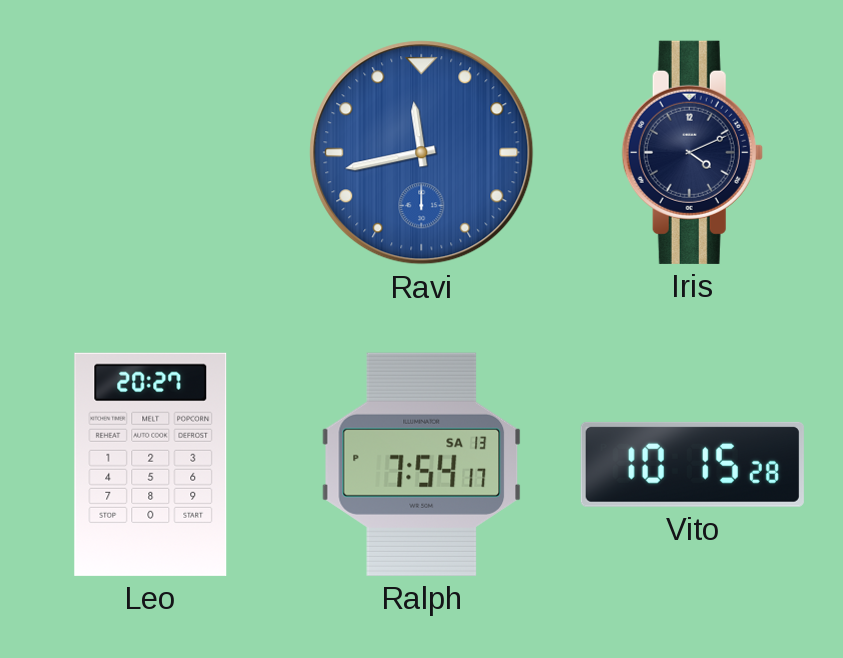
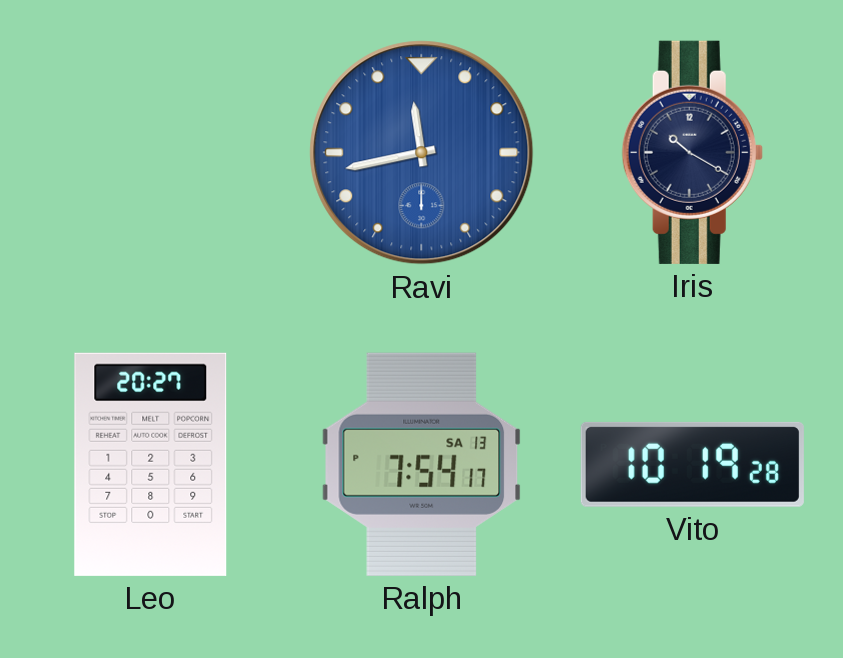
Iris: 4:11 -> 10:20 (692, 152)
Vito: 10:15 -> 10:19 (692, 464)
